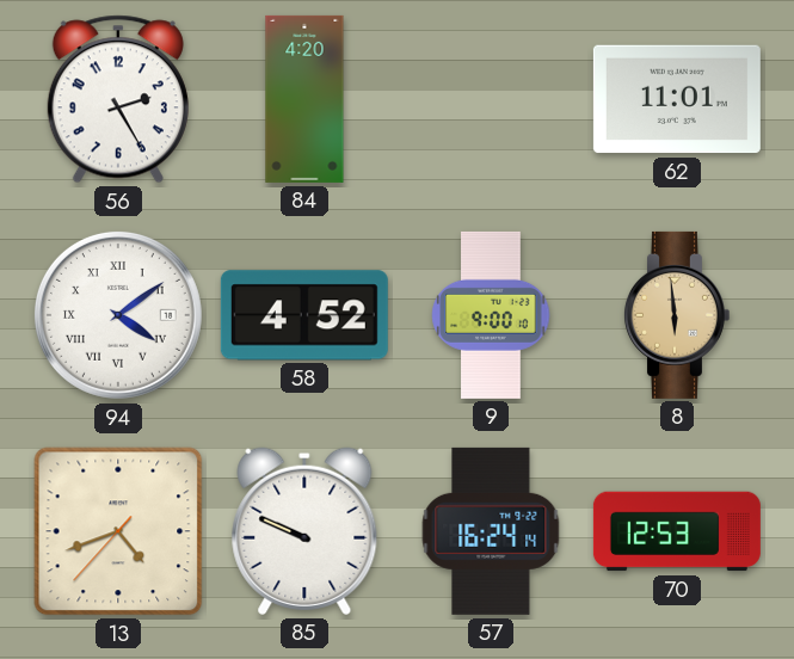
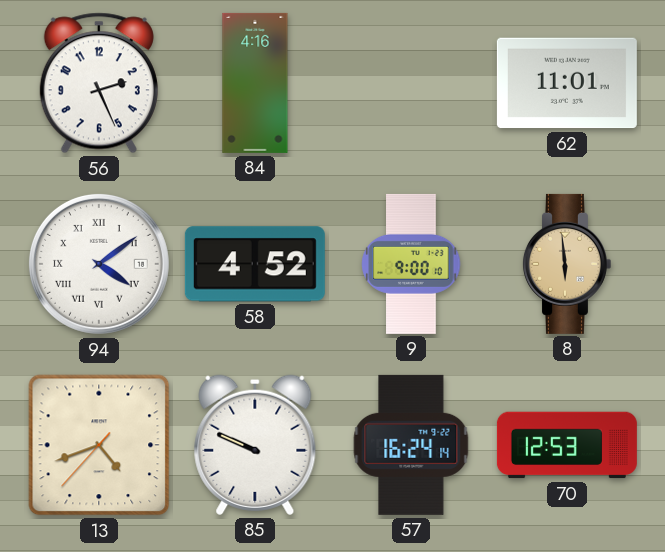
56: 2:25 -> 2:26 (99, 83)
84: 4:20 -> 4:16 (255, 83)
